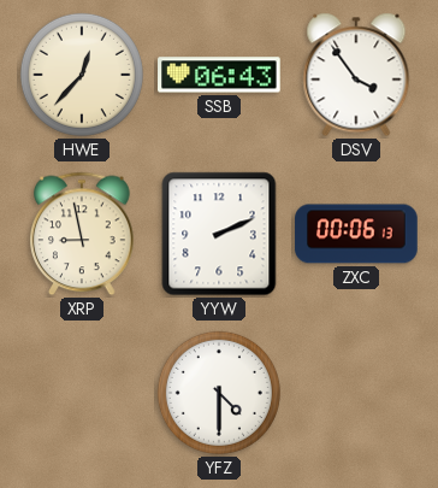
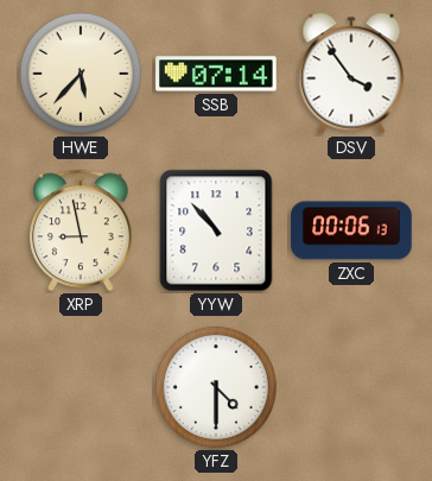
HWE: 12:37 -> 5:37 (81, 74)
SSB: 06:43 -> 07:14 (216, 74)
YYW: 2:11 -> 10:53 (216, 230)
